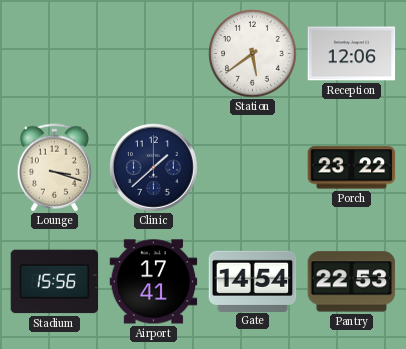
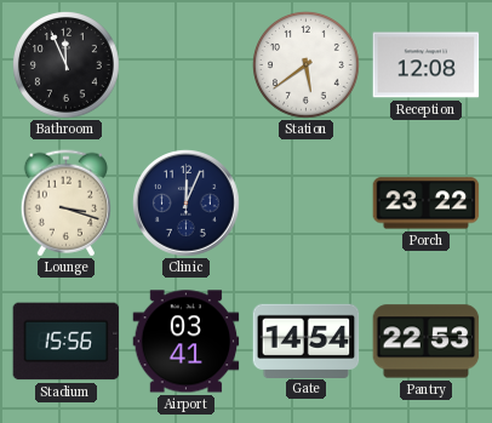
Bathroom: none -> 11:56 (67, 65)
Reception: 12:06 -> 12:08 (427, 65)
Clinic: 1:38 -> 12:04 (187, 204)
Airport: 17:41 -> 03:41 (187, 342)
